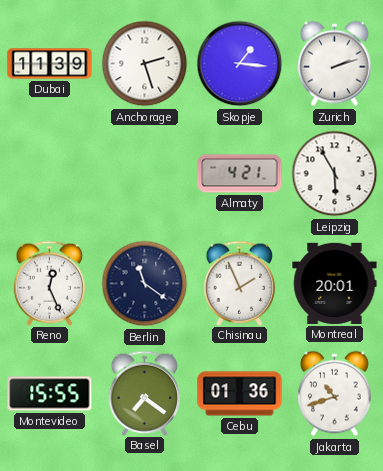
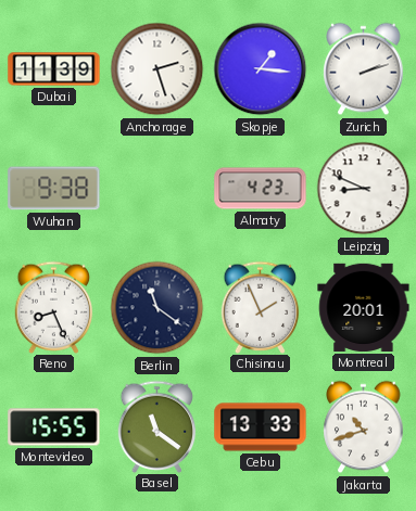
Wuhan: none -> 9:38 (54, 189)
Almaty: 4:21 -> 4:23 (261, 189)
Leipzig: 5:55 -> 8:49 (364, 189)
Reno: 12:26 -> 8:26 (54, 307)
Basel: 7:21 -> 11:21 (157, 426)
Cebu: 01:36 -> 13:33 (261, 427)
